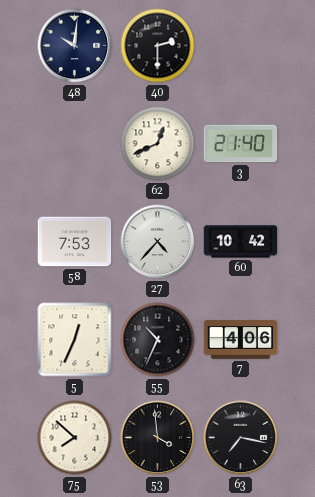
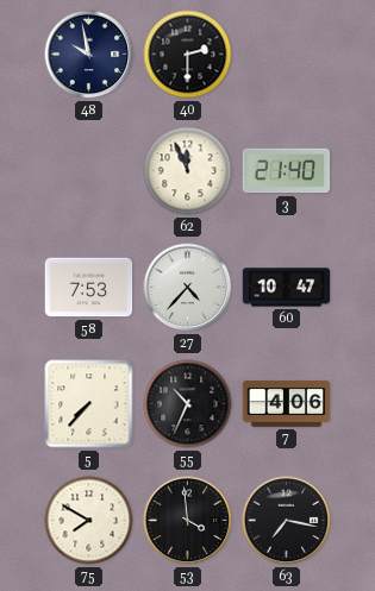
48: 10:01 -> 9:58 (89, 55)
62: 12:41 -> 11:56 (188, 171)
60: 10:42 -> 10:47 (287, 288)
5: 12:34 -> 7:37 (89, 404)
75: 7:52 -> 7:50 (89, 521)
